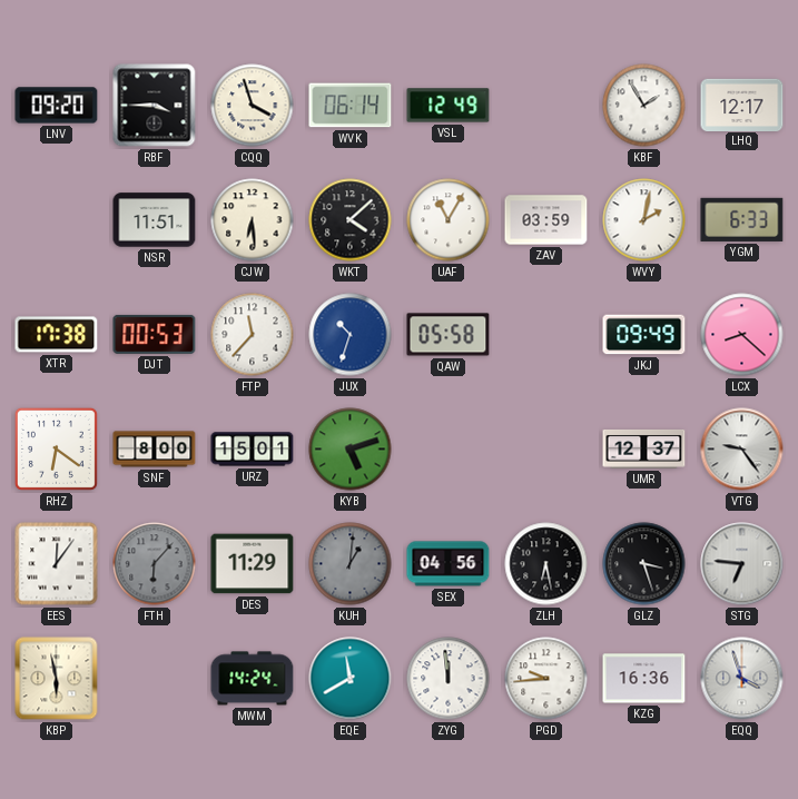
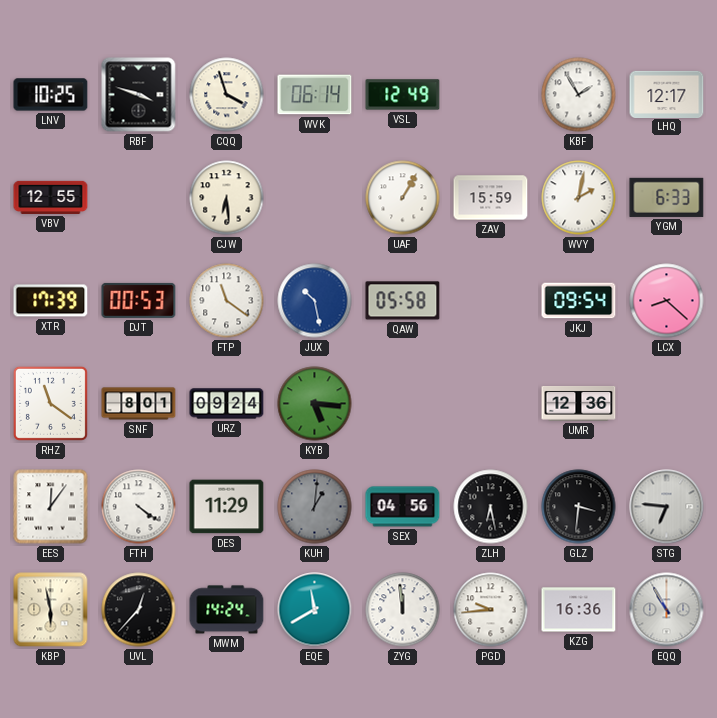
LNV: 09:20 -> 10:25 (51, 95)
RBF: 3:45 -> 3:48 (139, 95)
VBV: none -> 12:55 (51, 197)
NSR: 11:51 -> none (155, 220)
WKT: 4:08 -> none (351, 220)
UAF: 11:05 -> 1:05 (403, 198)
ZAV: 03:59 -> 15:59 (491, 198)
XTR: 17:38 -> 17:39 (51, 301)
FTP: 11:37 -> 11:21 (227, 301)
JUX: 10:33 -> 10:28 (315, 301)
JKJ: 09:49 -> 09:54 (579, 301)
RHZ: 6:21 -> 11:21 (50, 403)
SNF: 8:00 -> 8:01 (139, 404)
URZ: 15:01 -> 09:24 (227, 404)
KYB: 5:12 -> 5:16 (315, 404)
UMR: 12:37 -> 12:36 (579, 403)
VTG: 9:24 -> none (742, 450)
FTH: 6:07 -> 4:21 (139, 507)
FTH dial: grey -> white (139, 507)
GLZ: 3:27 -> 3:31 (579, 507)
UVL: none -> 12:37 (139, 610)
EQQ: 3:57 -> 10:55 (667, 610)
